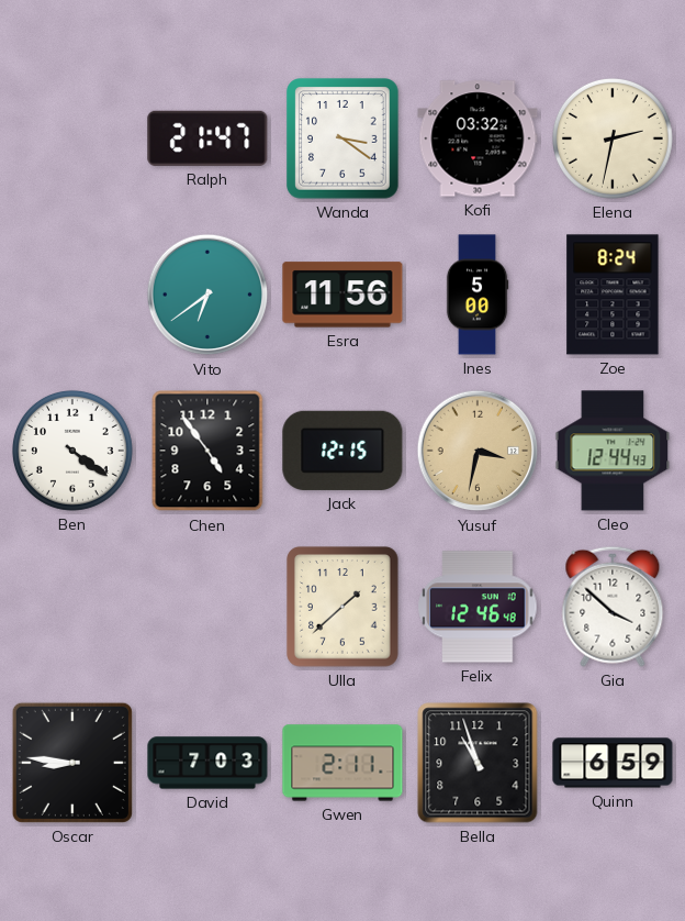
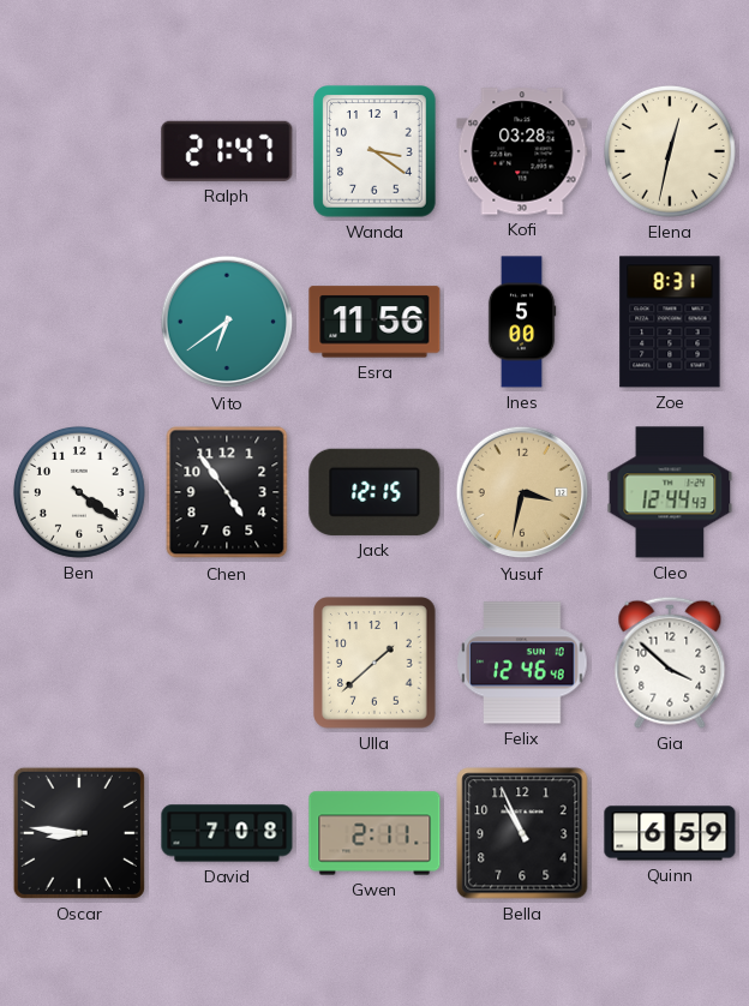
Kofi: 03:32 -> 03:28 (522, 151)
Elena: 2:32 -> 12:32 (670, 151)
Zoe: 8:24 -> 8:31 (670, 322)
David: 7:03 -> 7:08 (227, 833)
Bella: 10:57 -> 10:56 (522, 833)
